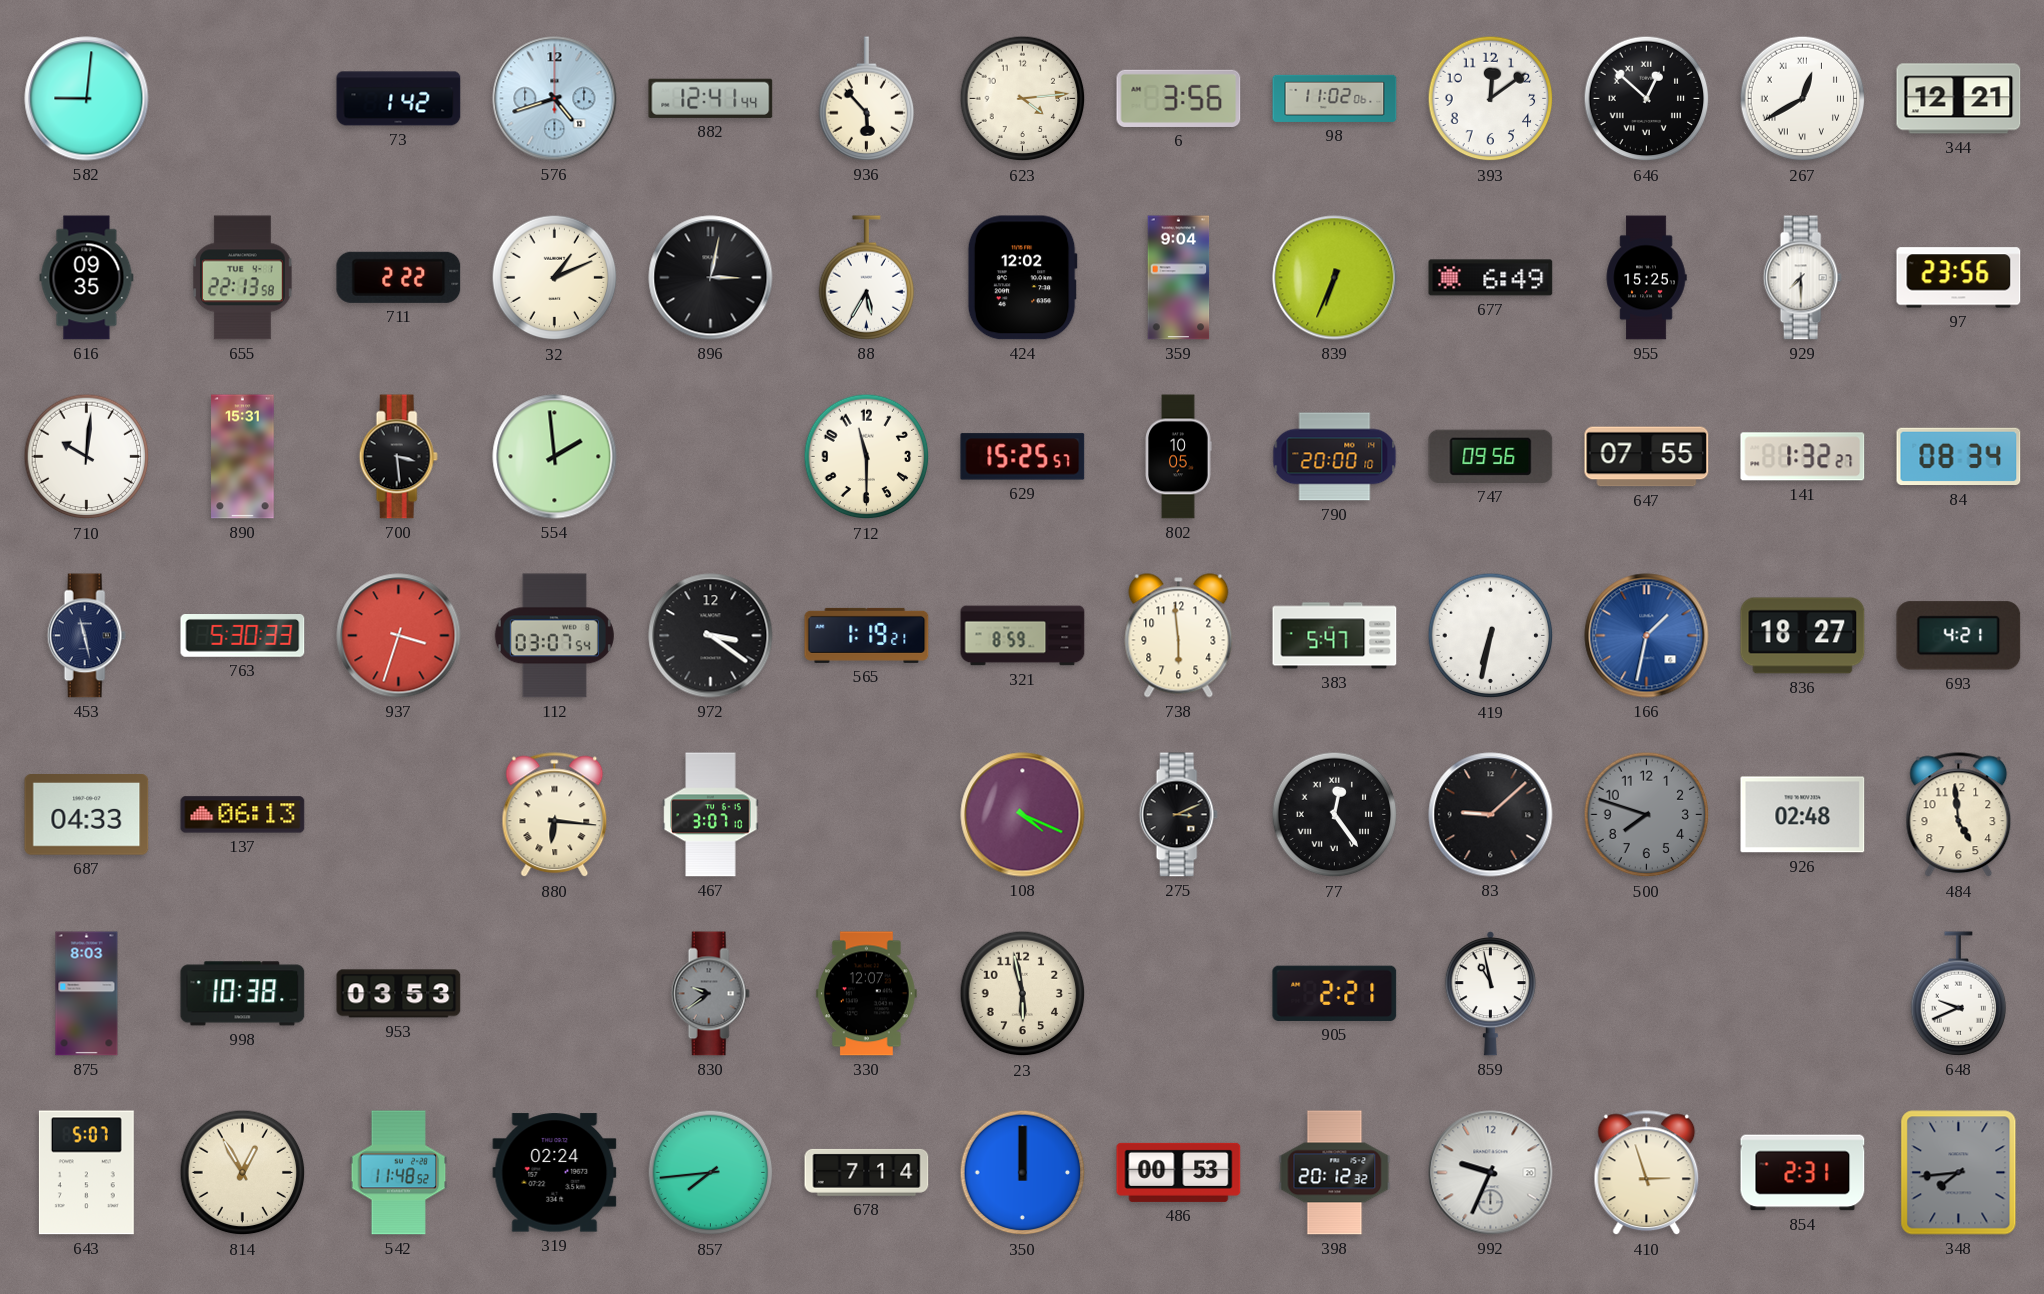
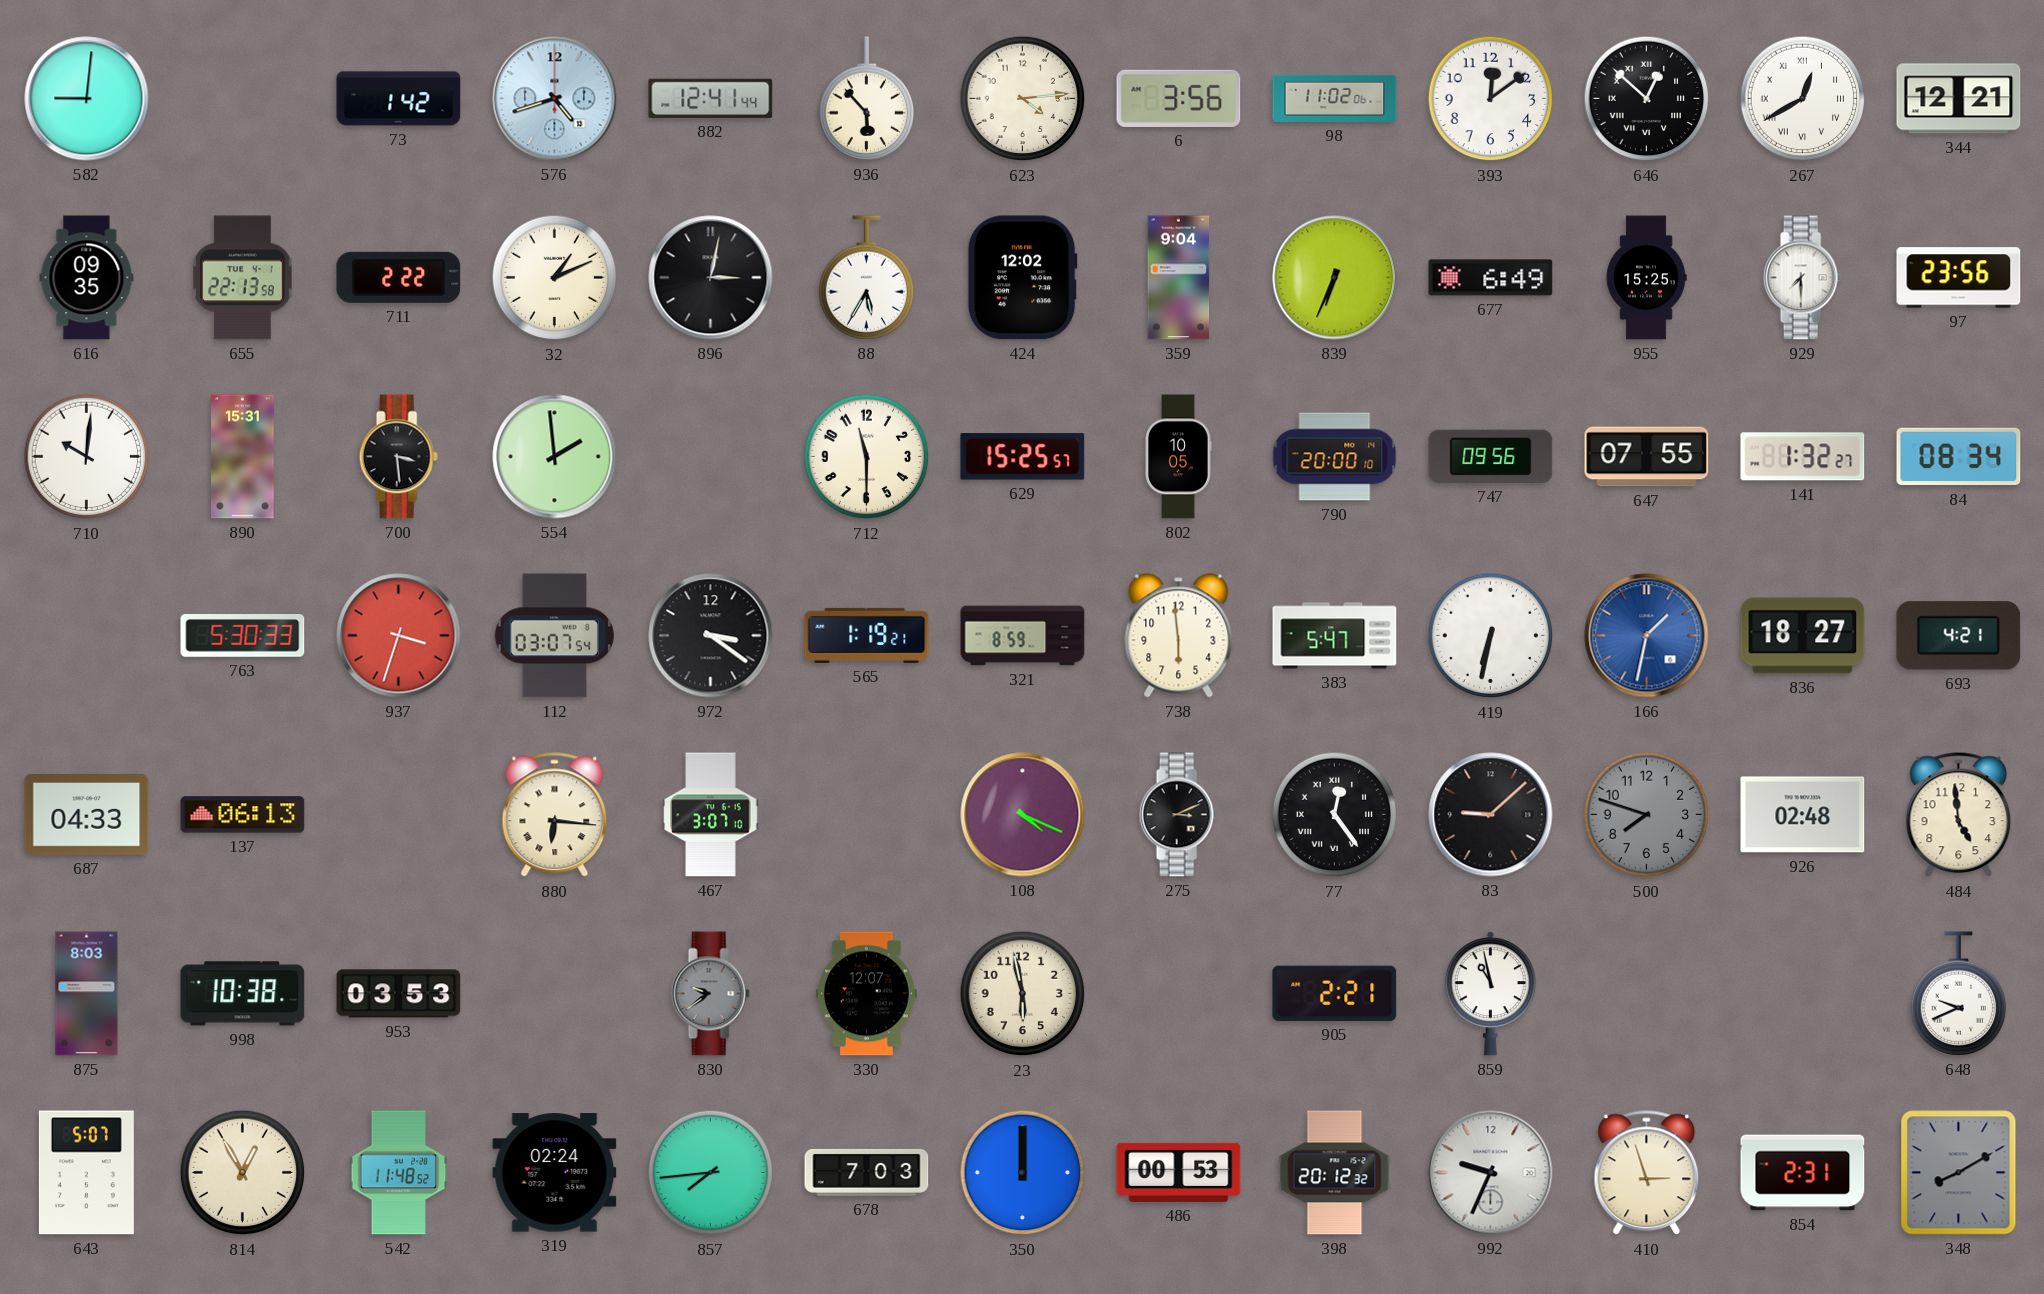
453: 11:28 -> none (86, 636)
678: 7:14 -> 7:03 (867, 1172)
348: 7:44 -> 8:10 (1959, 1173)
